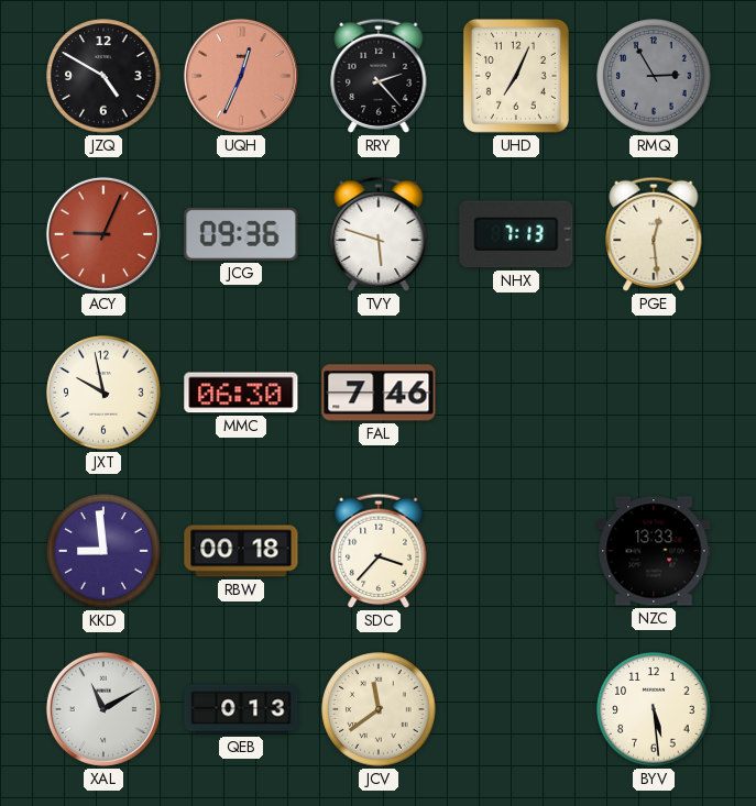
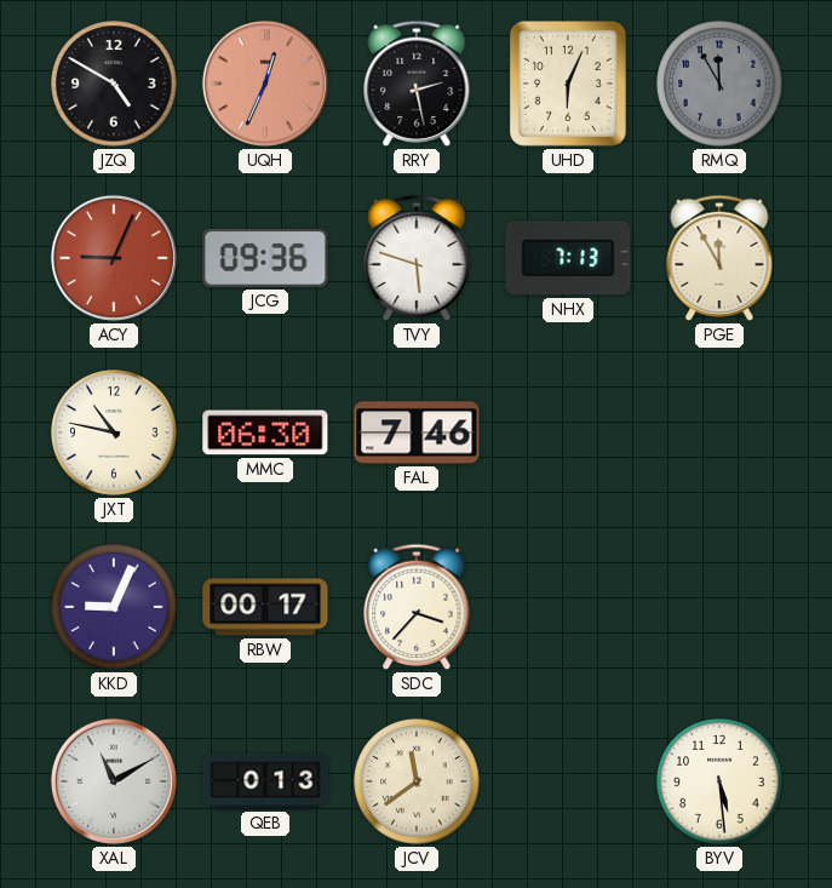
RRY: 2:23 -> 2:28 (417, 84)
UHD: 7:04 -> 6:04 (568, 84)
RMQ: 2:55 -> 11:55 (719, 84)
PGE: 12:29 -> 11:55 (719, 258)
JXT: 9:58 -> 10:47 (114, 432)
KKD: 8:59 -> 9:04 (114, 607)
RBW: 00:18 -> 00:17 (265, 607)
NZC: 13:33 -> none (654, 551)
